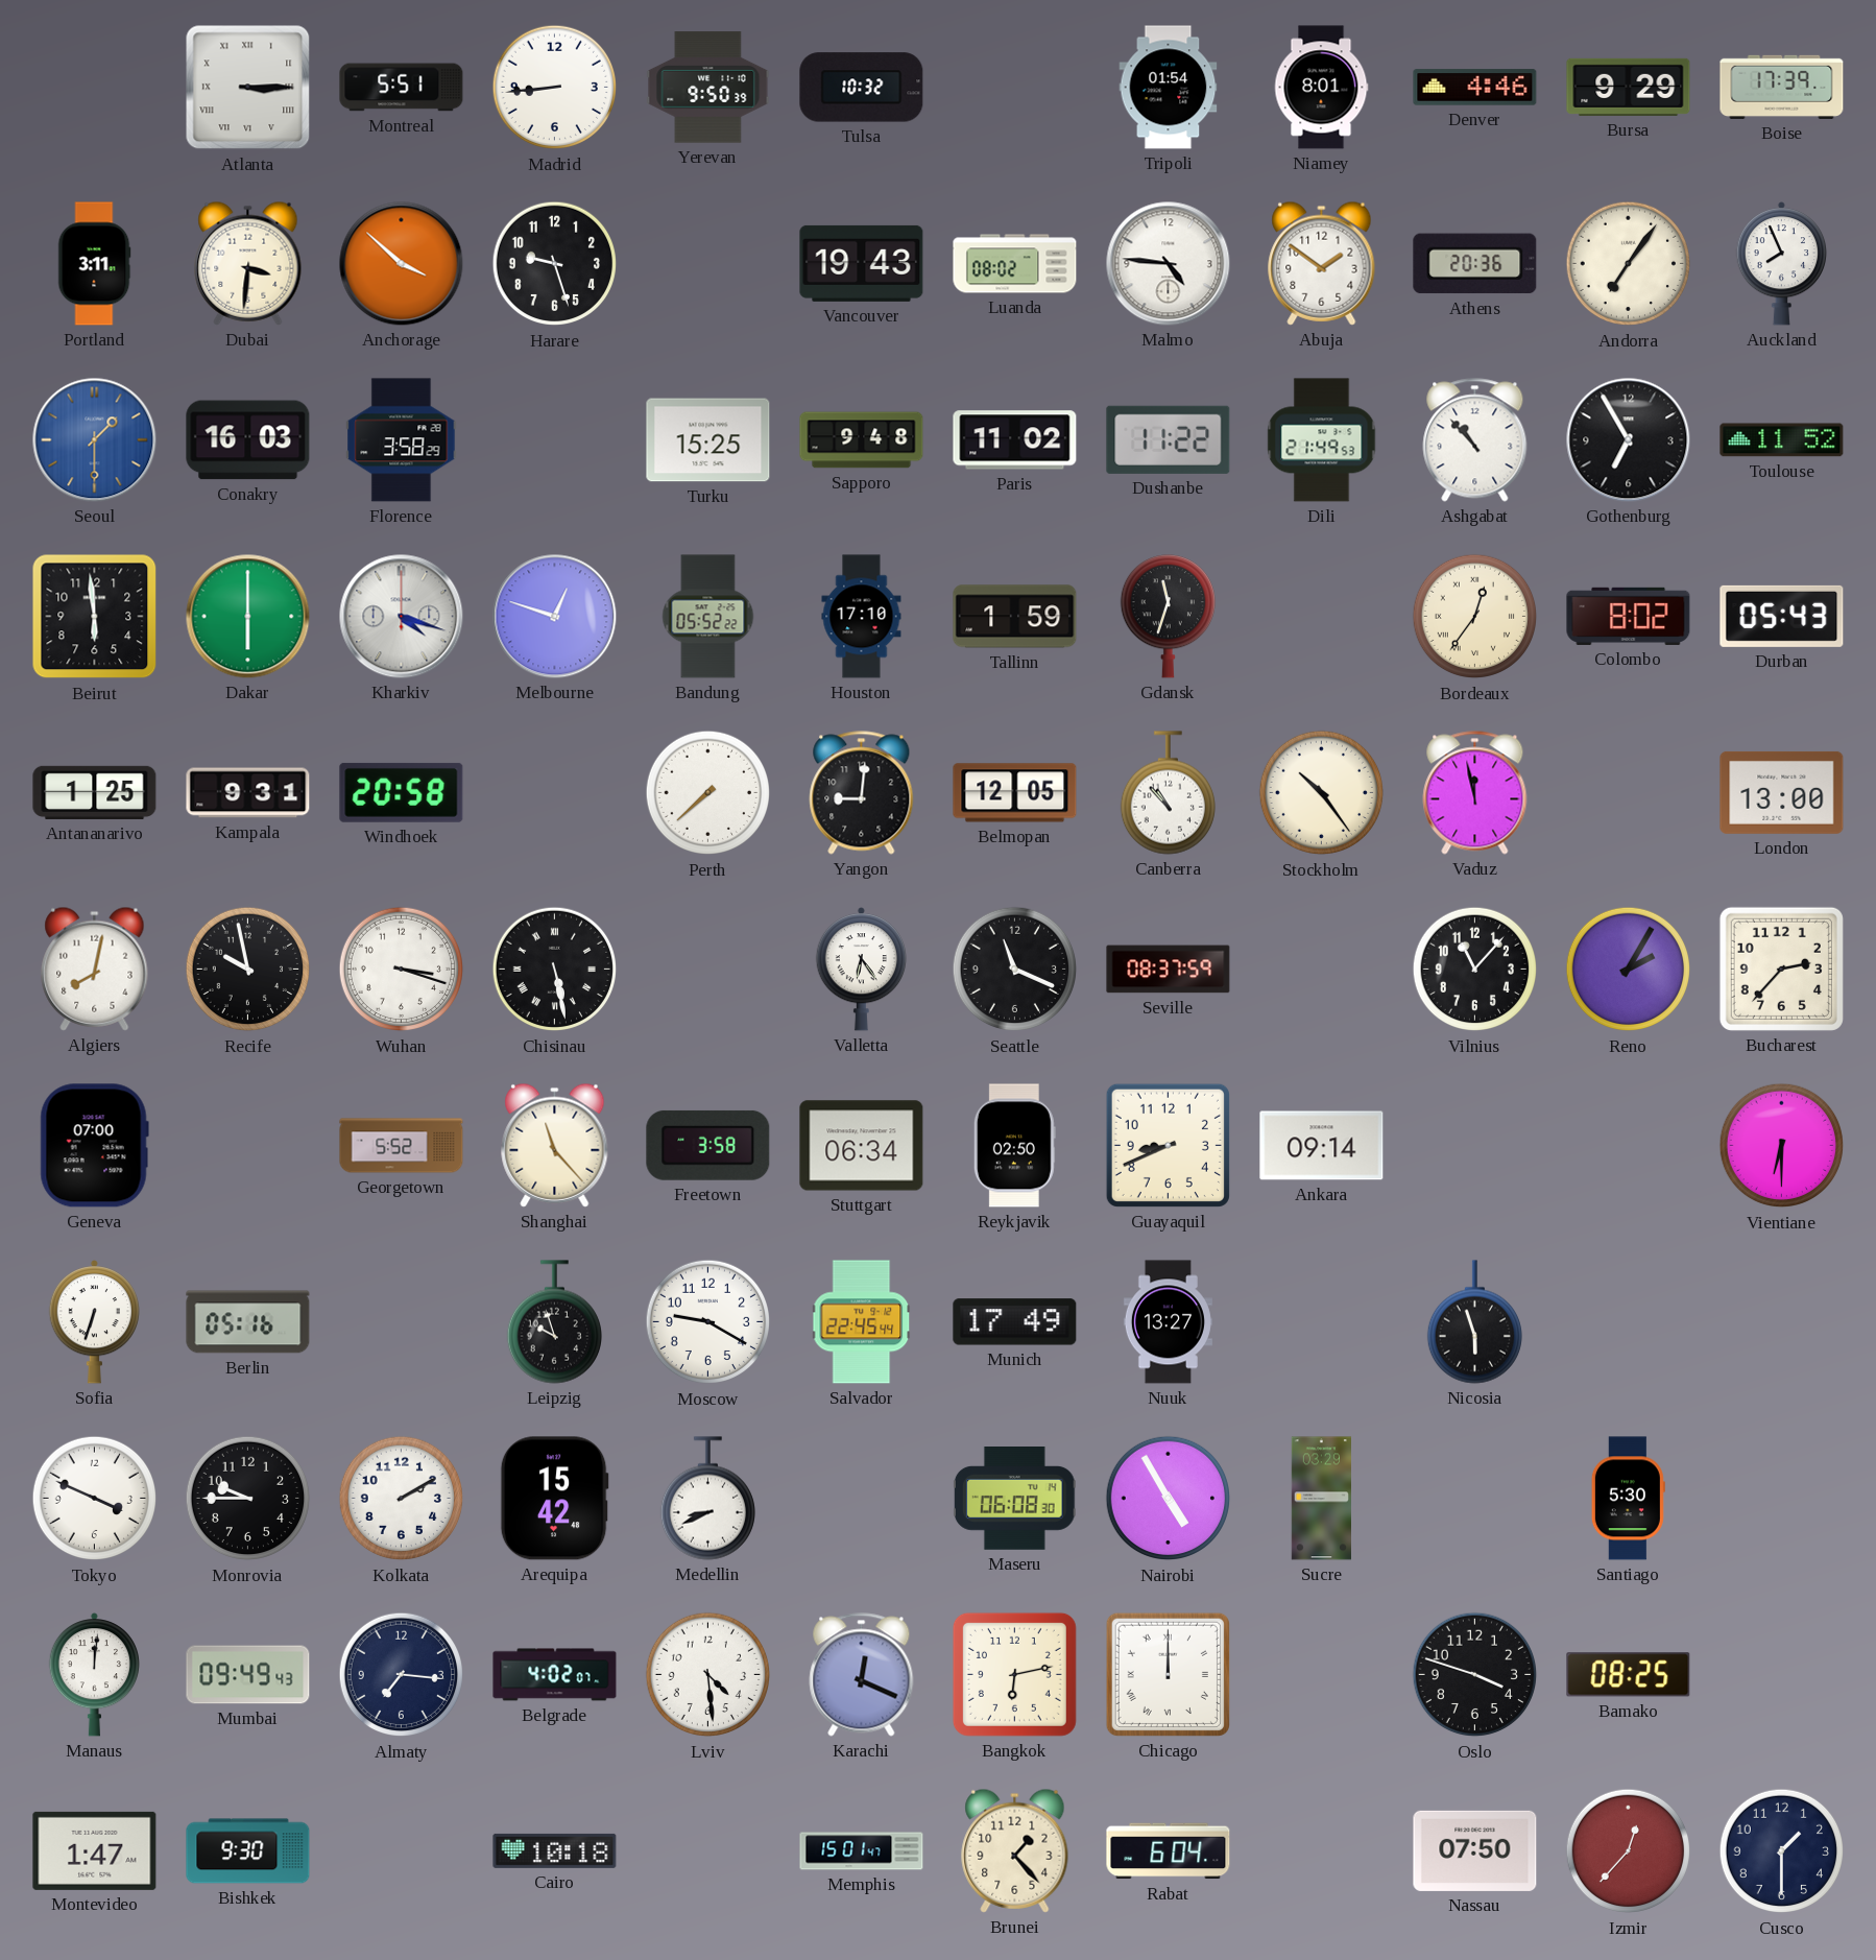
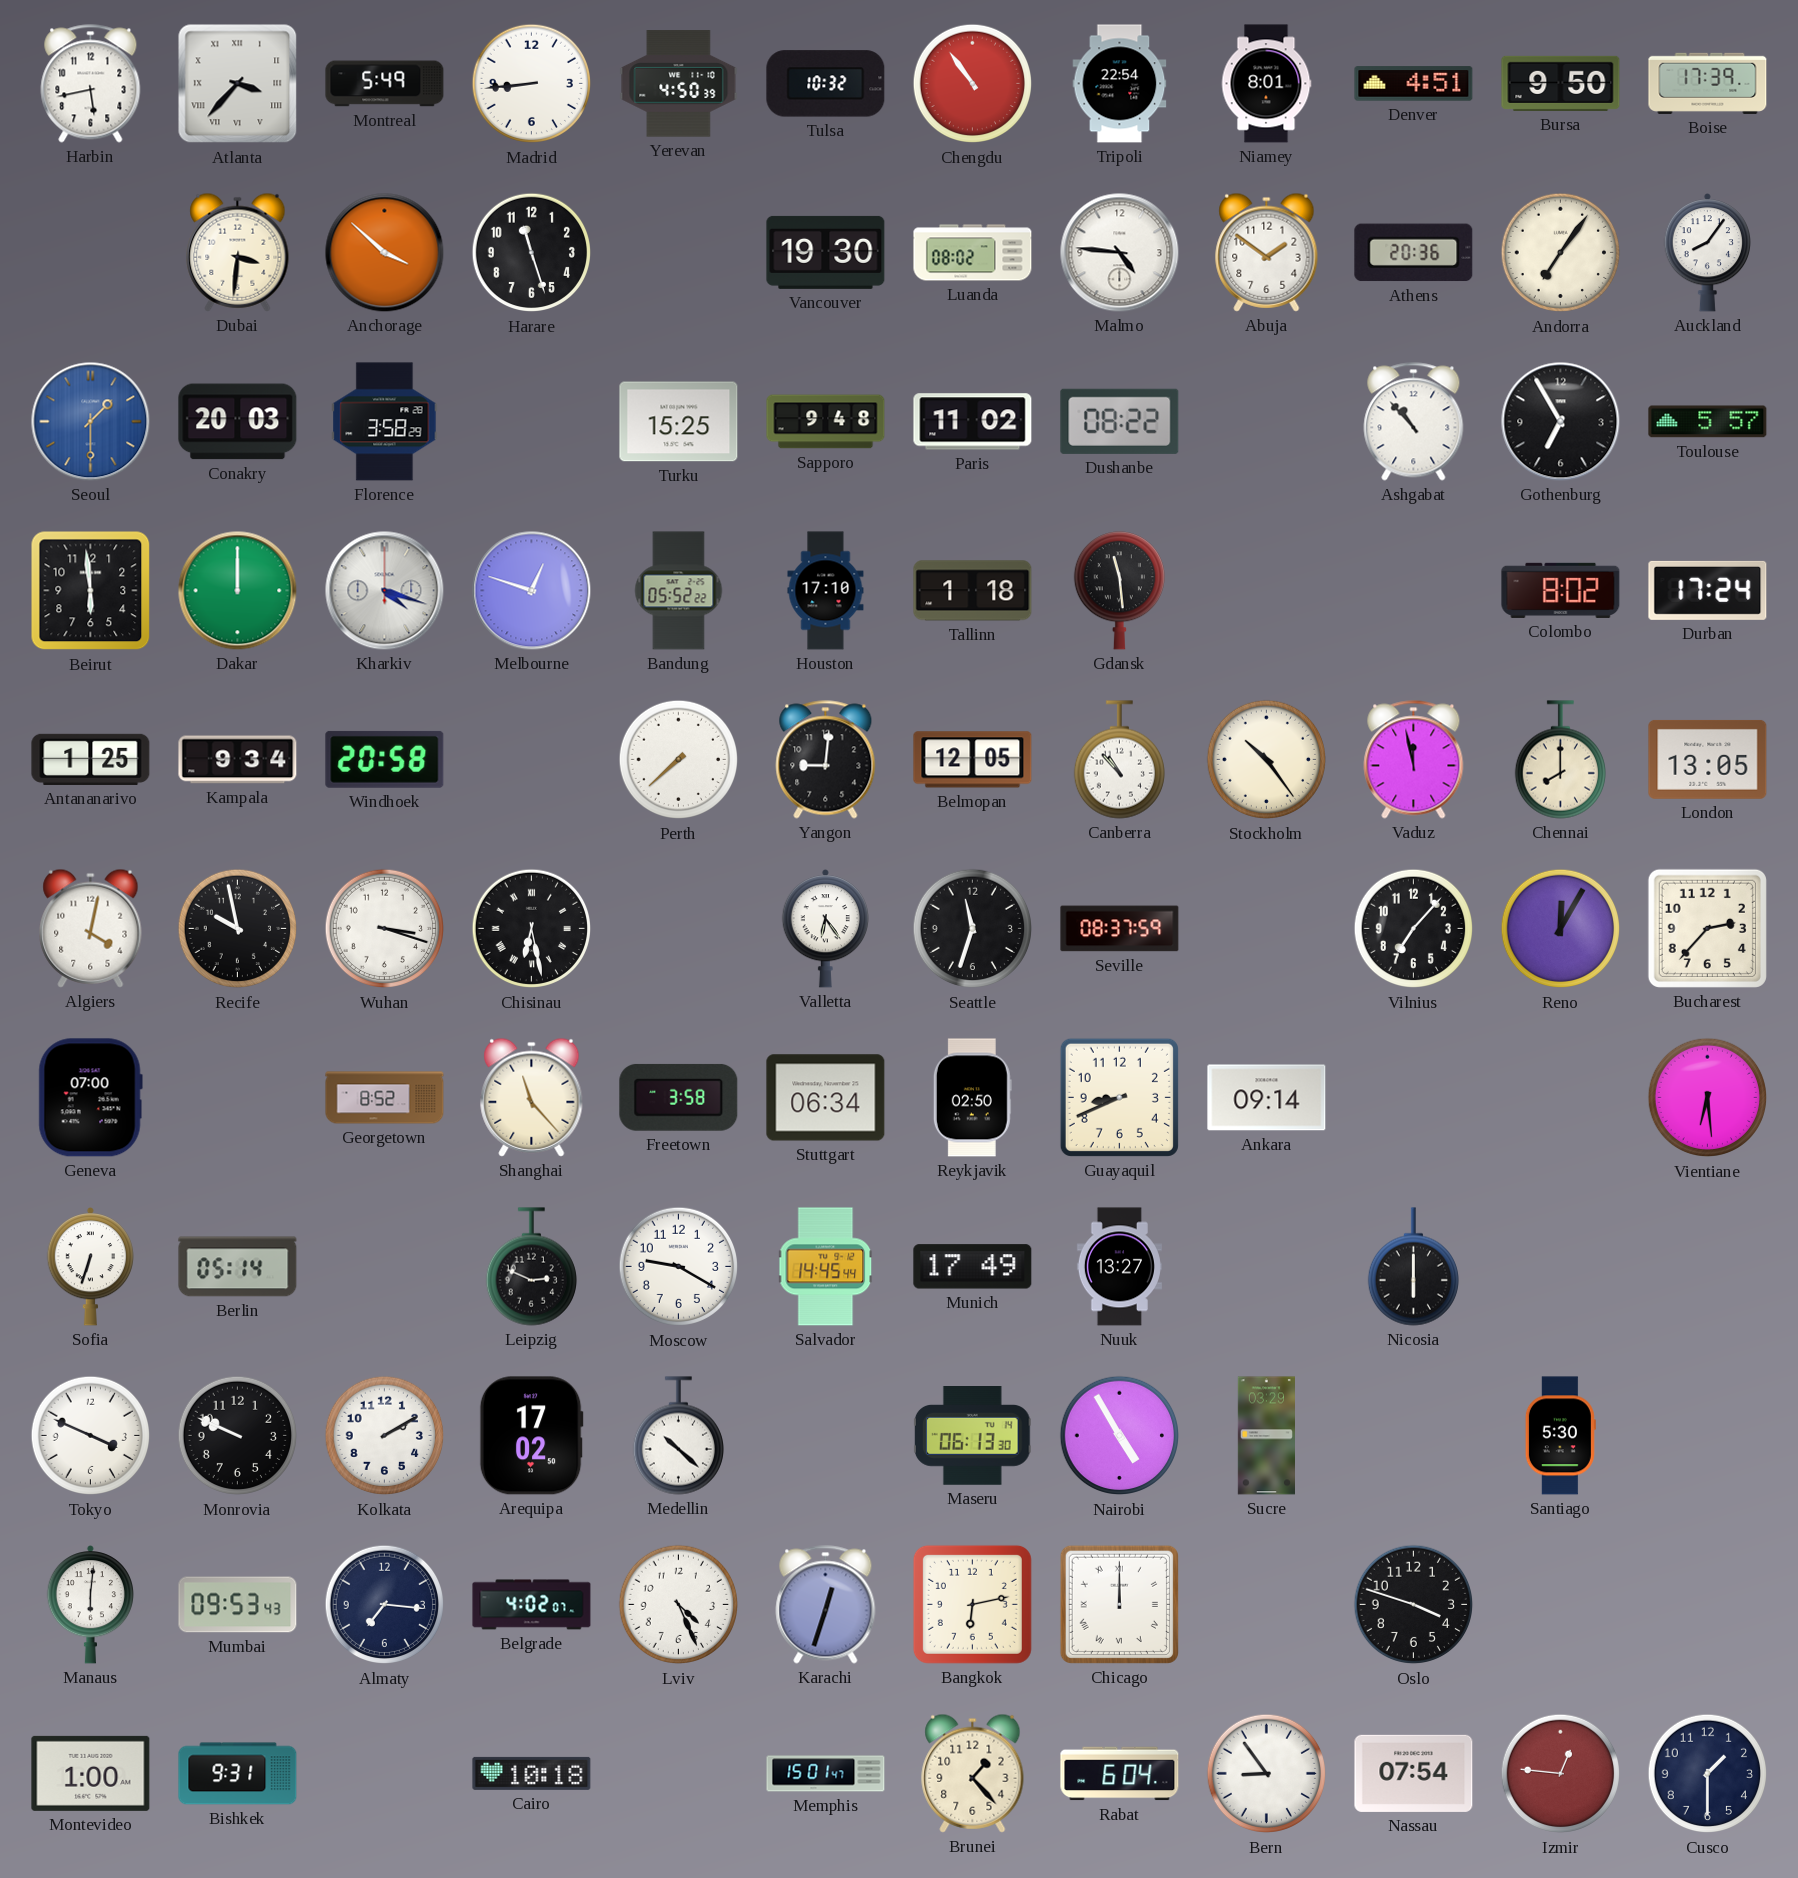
Harbin: none -> 5:43 (91, 84)
Atlanta: 3:15 -> 3:37 (238, 84)
Montreal: 5:51 -> 5:49 (385, 84)
Yerevan: 9:50 -> 4:50 (679, 84)
Chengdu: none -> 10:54 (973, 84)
Tripoli: 01:54 -> 22:54 (1120, 84)
Denver: 4:46 -> 4:51 (1414, 84)
Bursa: 9:29 -> 9:50 (1561, 83)
Portland: 3:11 -> none (94, 264)
Harare: 9:27 -> 11:27 (532, 253)
Vancouver: 19:43 -> 19:30 (826, 252)
Auckland: 7:56 -> 8:06 (1707, 253)
Conakry: 16:03 -> 20:03 (238, 422)
Dushanbe: 11:22 -> 08:22 (1120, 421)
Dili: 21:49 -> none (1322, 440)
Toulouse: 11:52 -> 5:57 (1708, 422)
Dakar: 6:00 -> 12:00 (238, 591)
Tallinn: 1:59 -> 1:18 (973, 591)
Gdansk: 11:33 -> 11:29 (1119, 591)
Bordeaux: 12:36 -> none (1475, 617)
Durban: 05:43 -> 17:24 (1708, 590)
Kampala: 9:31 -> 9:34 (238, 760)
Chennai: none -> 8:00 (1560, 760)
London: 13:00 -> 13:05 (1708, 759)
Algiers: 8:02 -> 4:02 (91, 928)
Chisinau: 5:28 -> 6:28 (532, 929)
Seattle: 11:19 -> 11:33 (973, 929)
Vilnius: 11:07 -> 7:07 (1414, 929)
Reno: 2:05 -> 12:05 (1561, 929)
Georgetown: 5:52 -> 8:52 (385, 1098)
Vientiane: 6:30 -> 6:29 (1708, 1098)
Berlin: 05:16 -> 05:14 (238, 1267)
Leipzig: 9:57 -> 2:49 (531, 1267)
Salvador: 22:45 -> 14:45 (826, 1267)
Nicosia: 5:57 -> 6:00 (1413, 1267)
Monrovia: 9:45 -> 9:49 (238, 1436)
Arequipa: 15:42 -> 17:02 (531, 1436)
Medellin: 8:41 -> 10:22 (678, 1436)
Maseru: 06:08 -> 06:13 (972, 1436)
Manaus: 12:01 -> 6:01 (90, 1605)
Mumbai: 09:49 -> 09:53 (238, 1605)
Lviv: 4:29 -> 4:26 (679, 1605)
Karachi: 12:19 -> 12:33 (826, 1605)
Bamako: 08:25 -> none (1629, 1675)
Montevideo: 1:47 -> 1:00 (91, 1773)
Bishkek: 9:30 -> 9:31 (238, 1774)
Bern: none -> 8:54 (1267, 1774)
Nassau: 07:50 -> 07:54 (1414, 1773)
Izmir: 12:37 -> 12:46 (1561, 1774)
